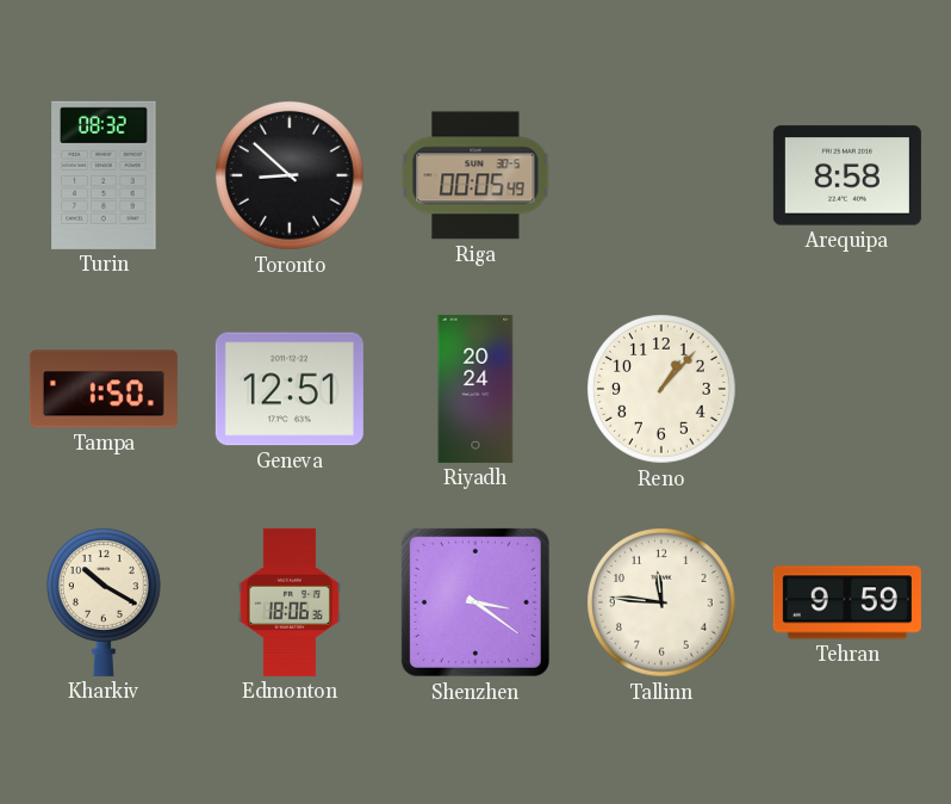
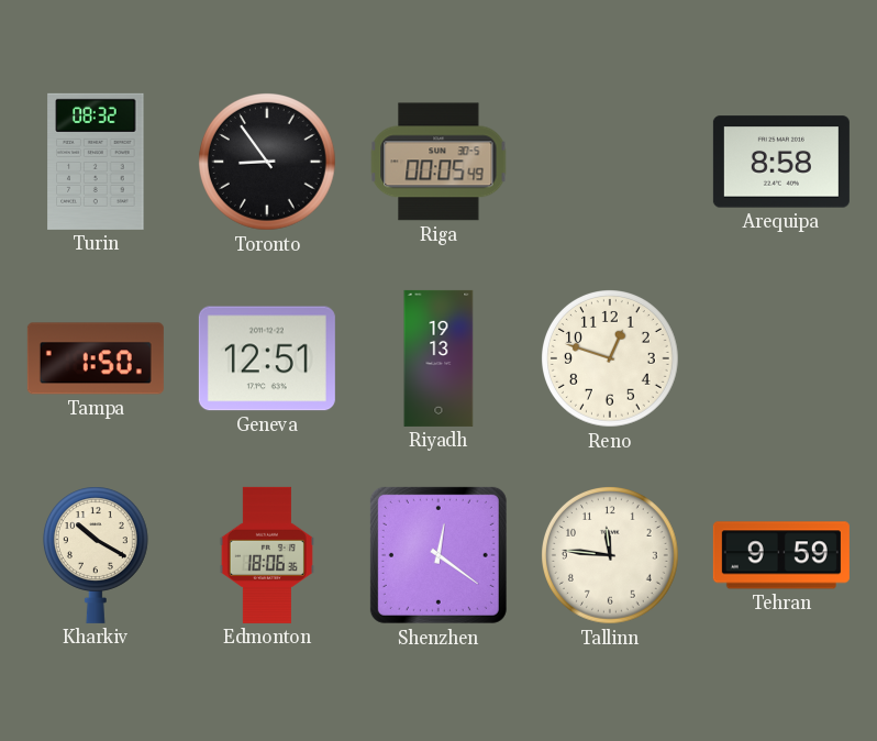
Toronto: 8:52 -> 8:54 (268, 163)
Riyadh: 20:24 -> 19:13 (438, 358)
Reno: 1:07 -> 12:48 (611, 360)
Shenzhen: 3:21 -> 12:21 (438, 555)
